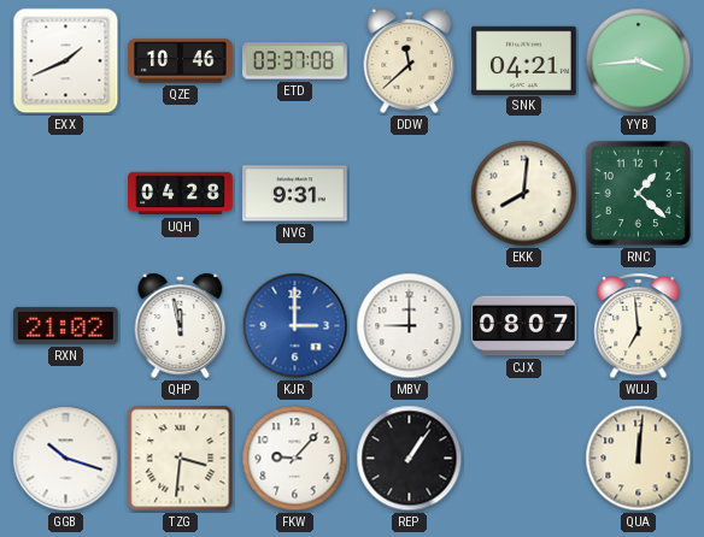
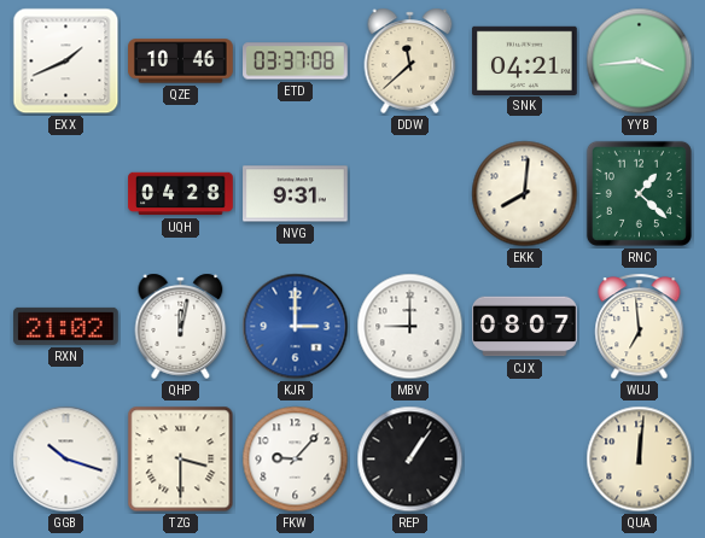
QHP: 11:58 -> 12:02 (181, 326)
TZG: 3:31 -> 3:30 (181, 460)
